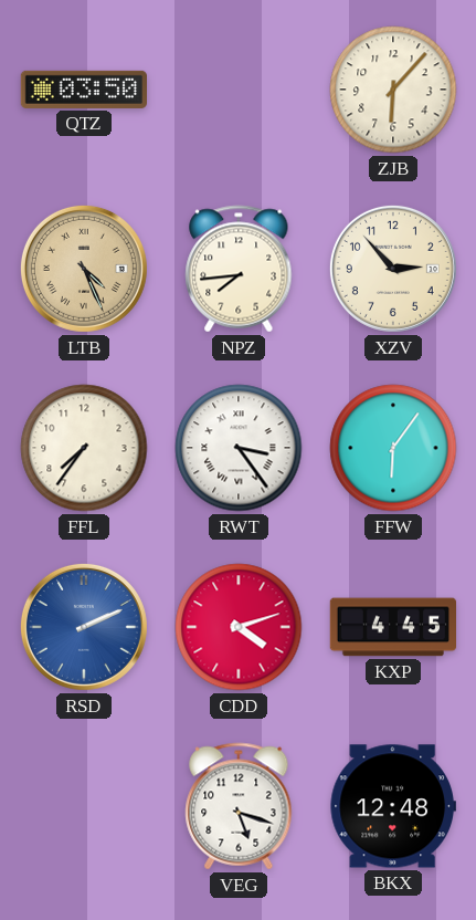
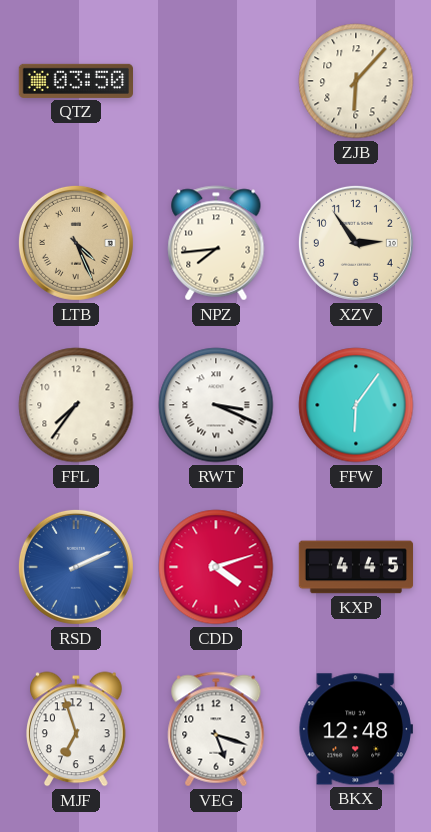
XZV: 2:53 -> 2:54 (356, 243)
RWT: 3:24 -> 3:19 (216, 405)
MJF: none -> 6:57 (77, 729)
